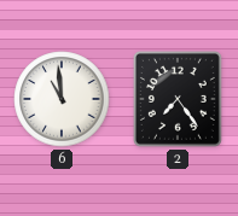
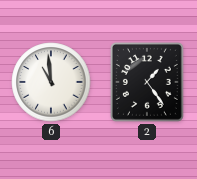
2: 7:24 -> 1:24 (147, 82)
